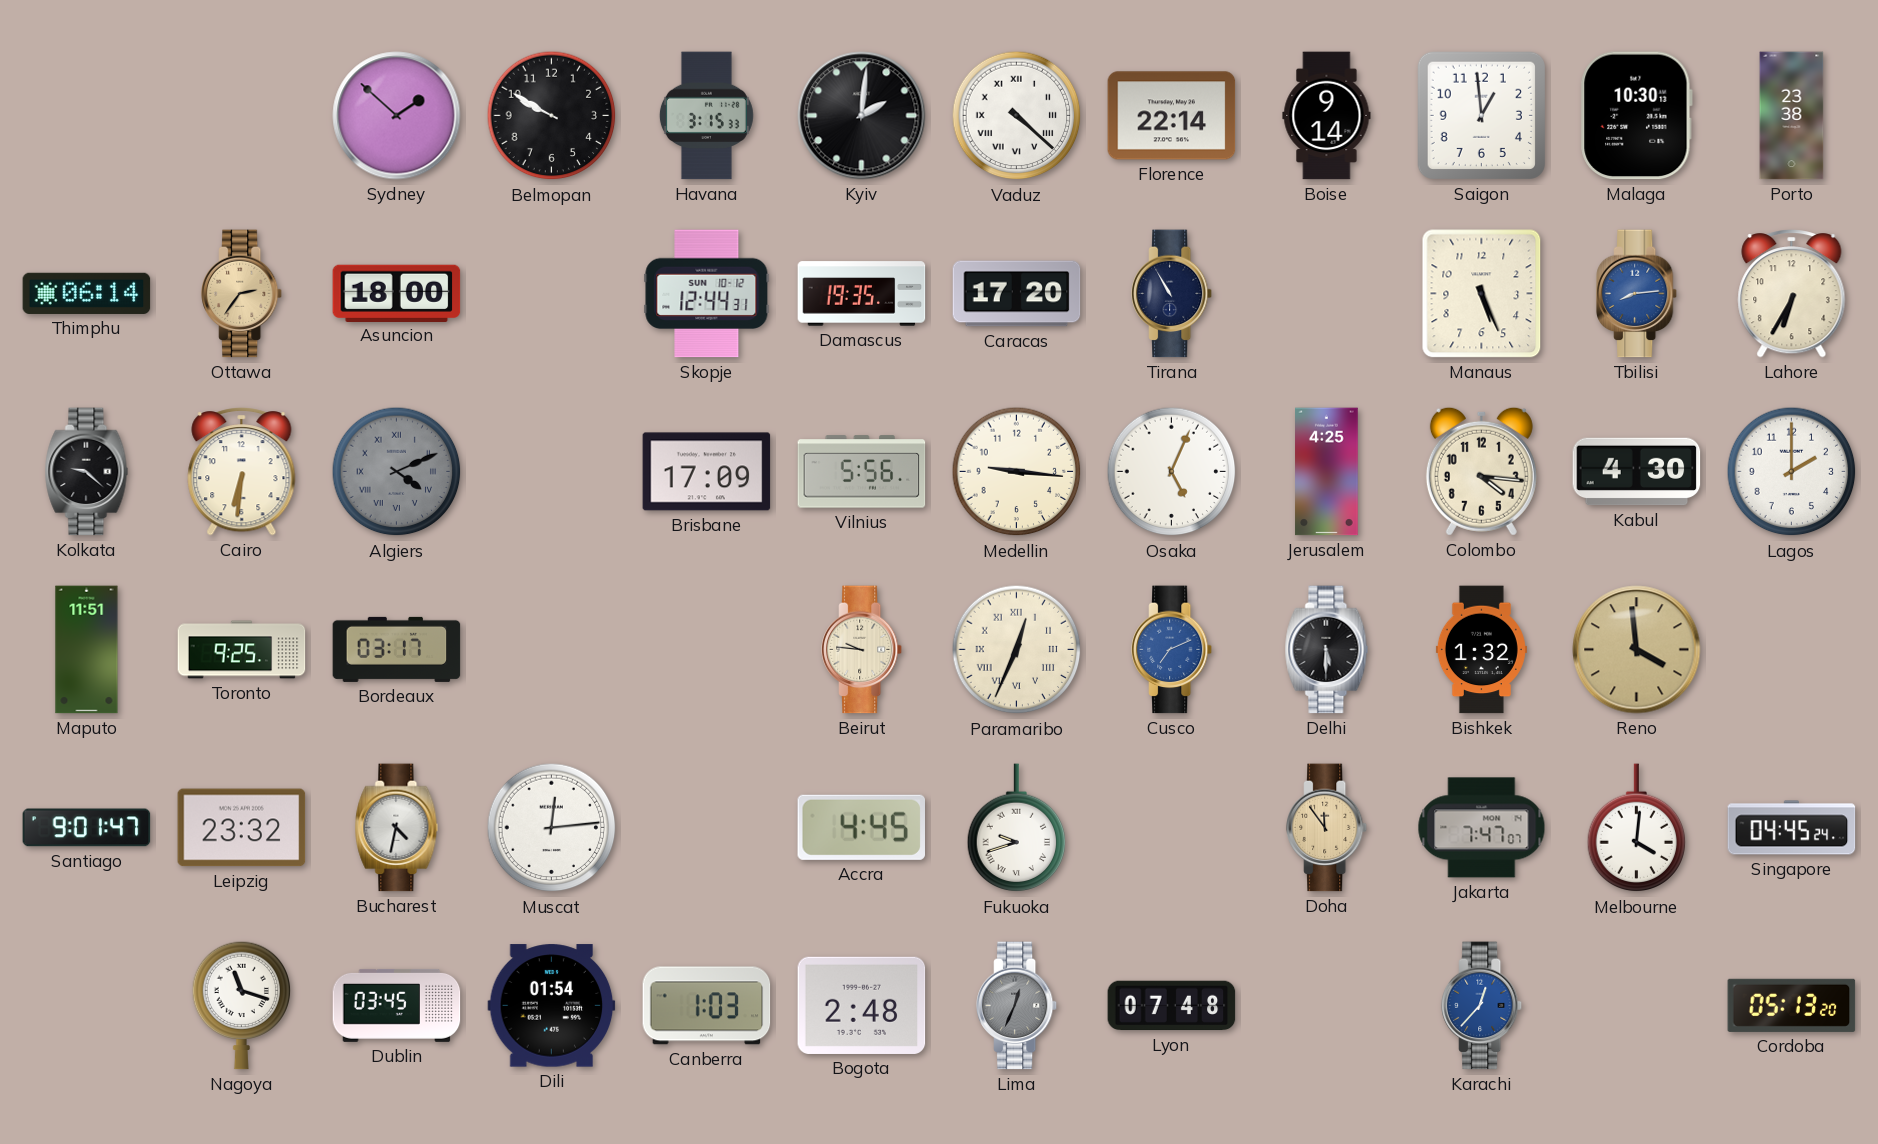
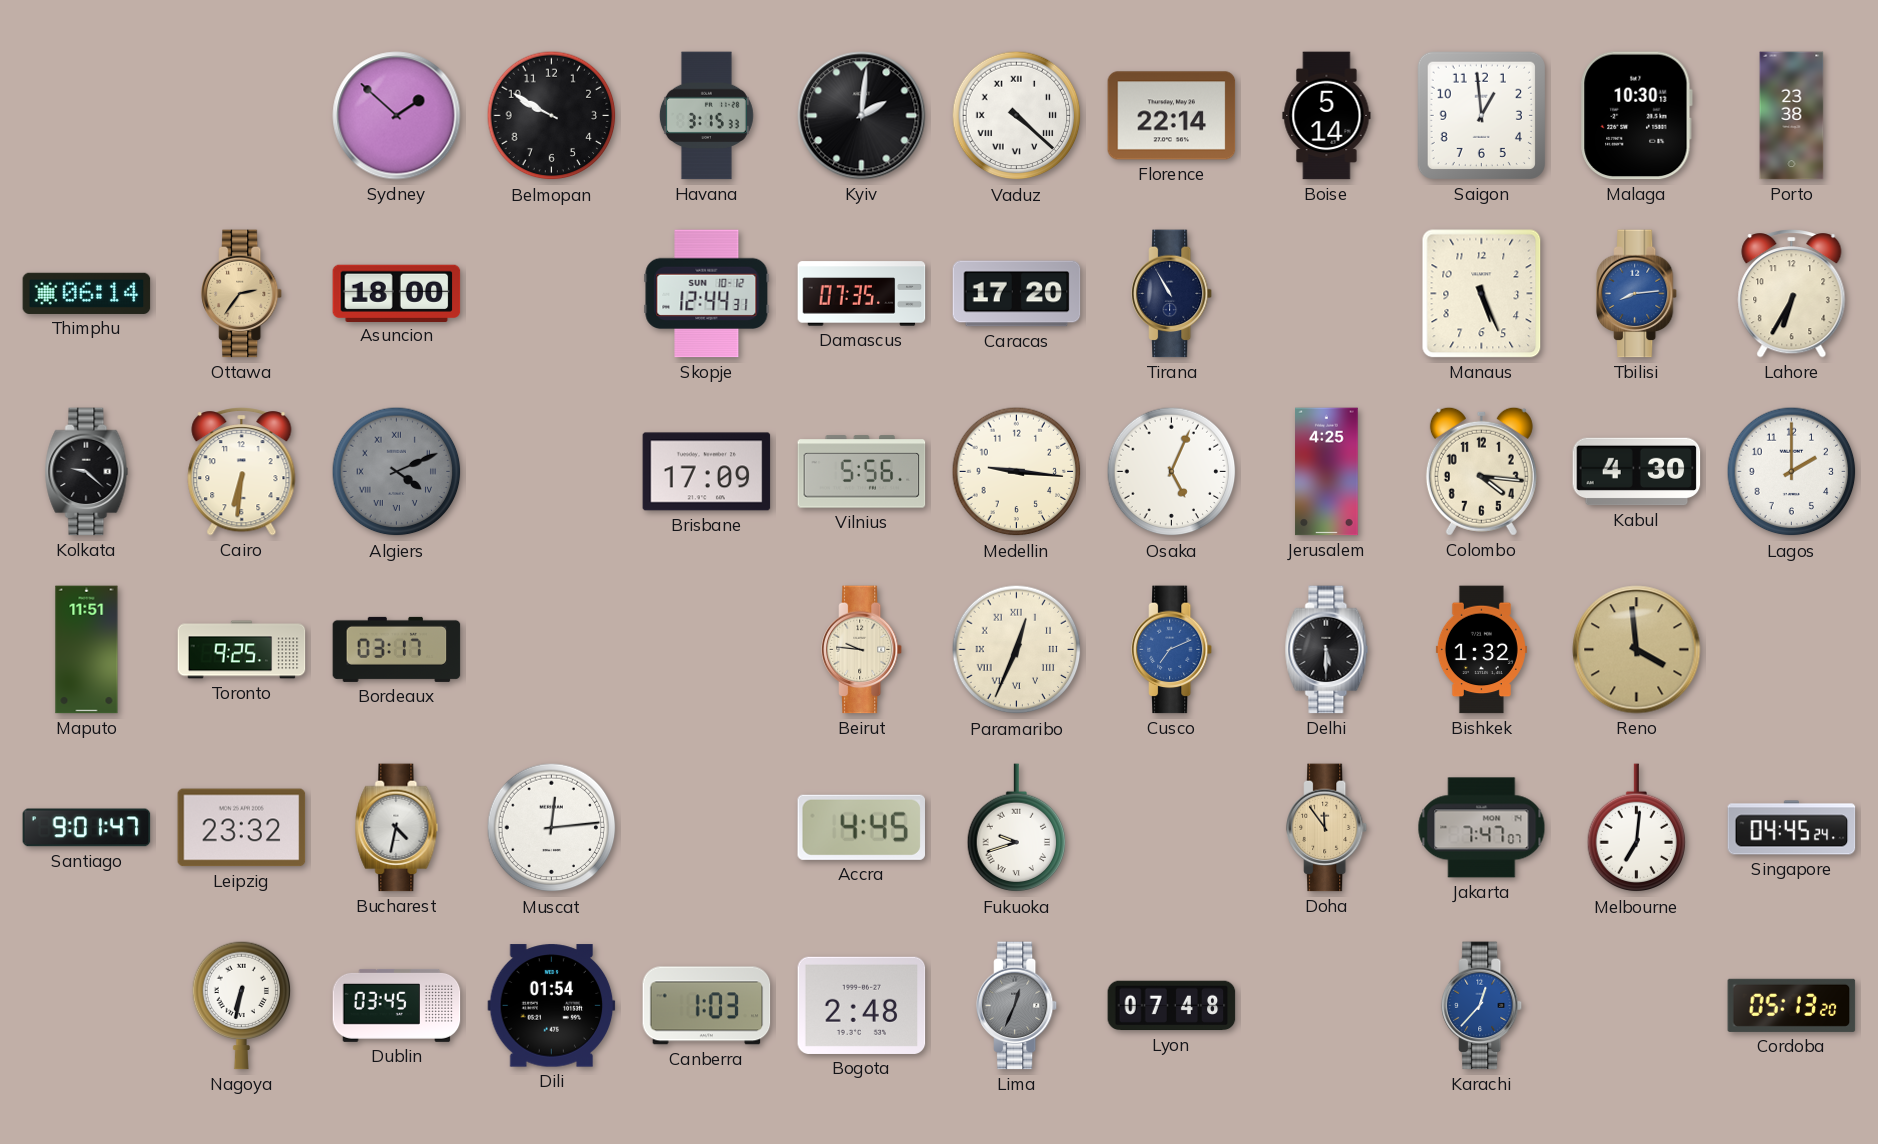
Boise: 9:14 -> 5:14 (1327, 116)
Damascus: 19:35 -> 07:35 (862, 294)
Melbourne: 4:01 -> 7:01 (1637, 828)
Nagoya: 11:18 -> 6:32 (242, 1005)
